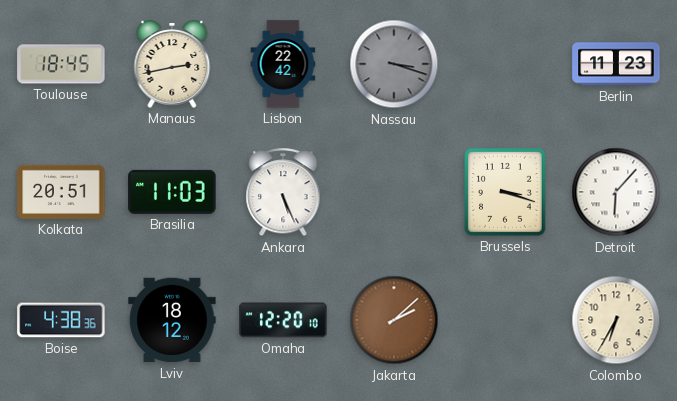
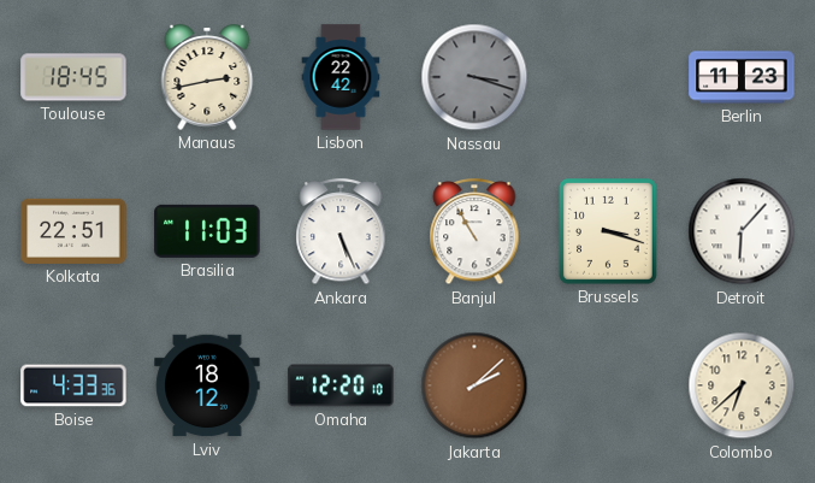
Kolkata: 20:51 -> 22:51 (73, 231)
Banjul: none -> 10:55 (474, 232)
Boise: 4:38 -> 4:33 (73, 385)
Colombo: 6:35 -> 6:38 (742, 385)
